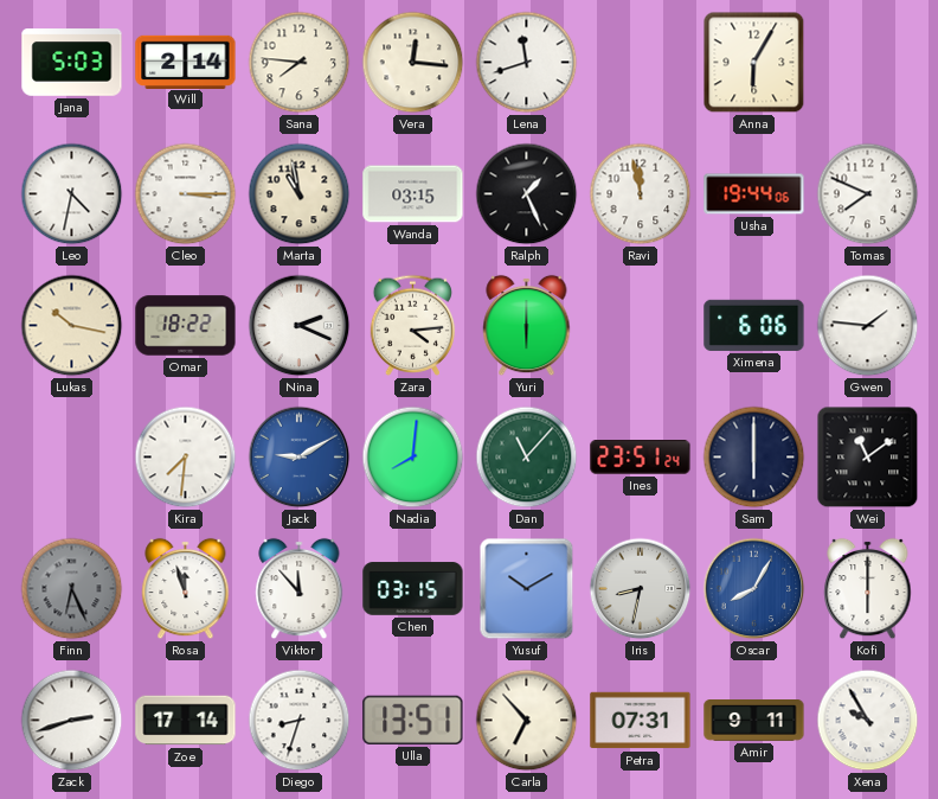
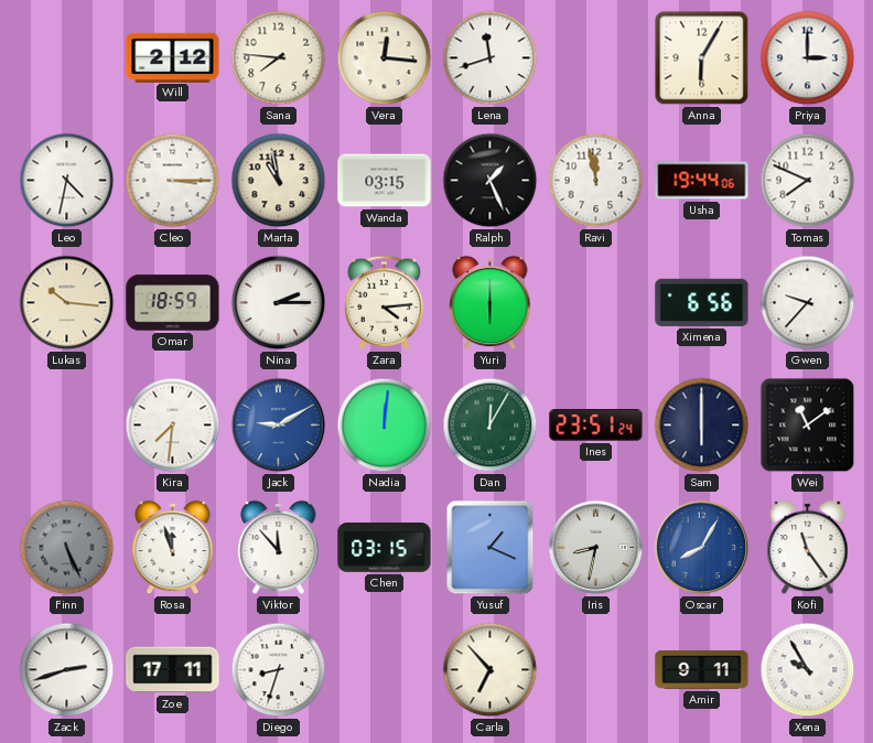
Jana: 5:03 -> none (72, 63)
Will: 2:14 -> 2:12 (173, 57)
Priya: none -> 3:00 (808, 58)
Lukas: 10:17 -> 10:16 (67, 303)
Omar: 18:22 -> 18:59 (173, 303)
Nina: 2:19 -> 2:15 (279, 303)
Ximena: 6:06 -> 6:56 (702, 302)
Gwen: 1:46 -> 9:37 (808, 303)
Nadia: 8:01 -> 12:01 (385, 426)
Dan: 11:07 -> 12:05 (491, 426)
Finn: 6:26 -> 5:26 (67, 548)
Yusuf: 10:10 -> 1:19 (491, 548)
Kofi: 6:00 -> 11:24 (808, 548)
Zoe: 17:14 -> 17:11 (173, 670)
Ulla: 13:51 -> none (413, 720)
Petra: 07:31 -> none (641, 721)
